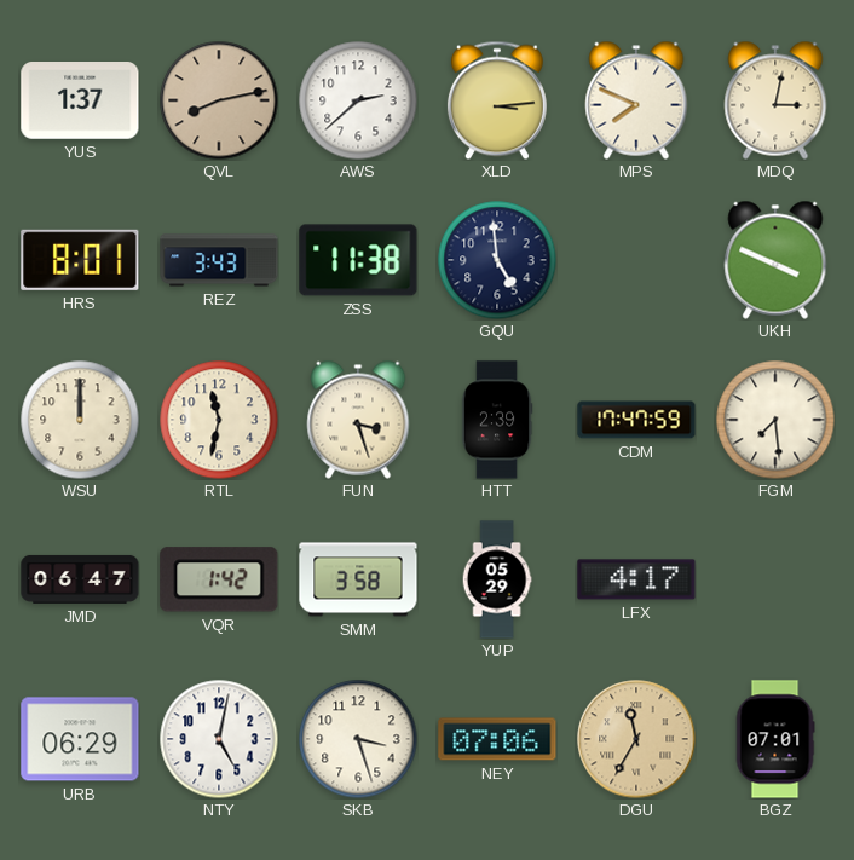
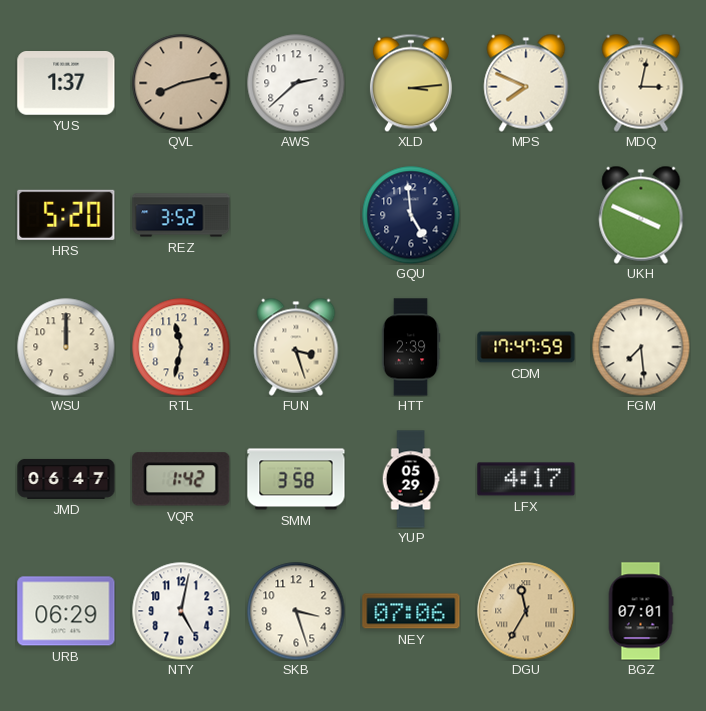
HRS: 8:01 -> 5:20 (66, 215)
REZ: 3:43 -> 3:52 (181, 215)
ZSS: 11:38 -> none (358, 260)
